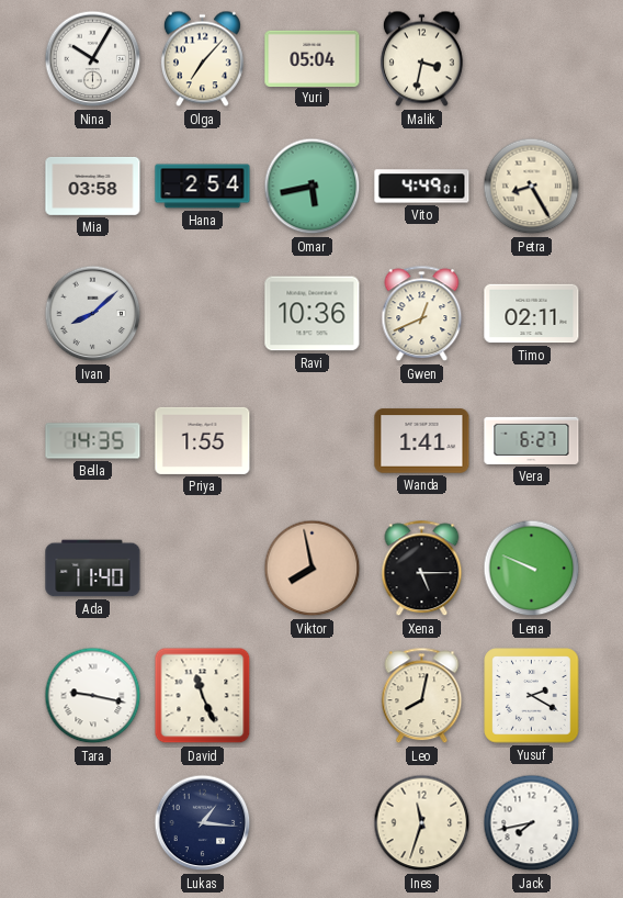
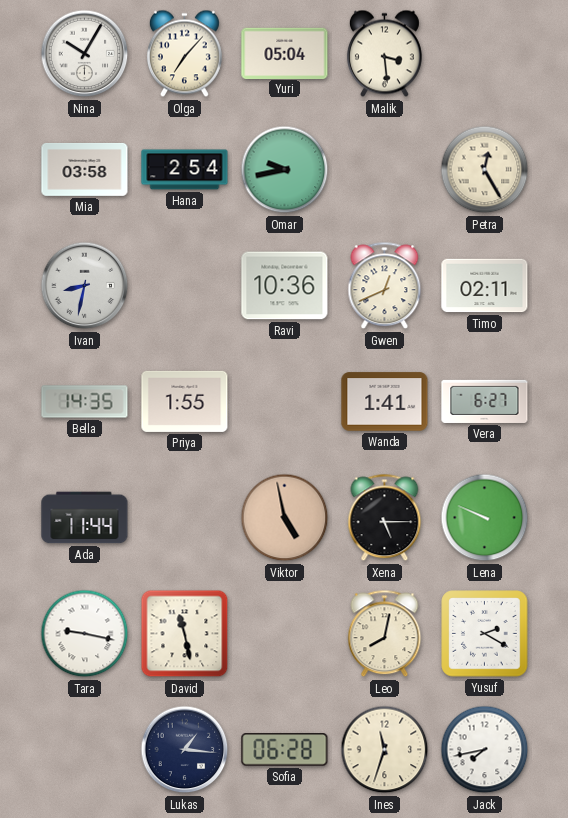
Malik: 3:32 -> 3:29 (384, 54)
Omar: 5:43 -> 9:43 (285, 170)
Vito: 4:49 -> none (422, 187)
Petra: 8:25 -> 12:25 (485, 170)
Ivan: 8:08 -> 8:32 (85, 286)
Ada: 11:40 -> 11:44 (85, 518)
Viktor: 7:58 -> 4:58 (285, 518)
David: 11:26 -> 11:28 (185, 634)
Sofia: none -> 06:28 (285, 750)
